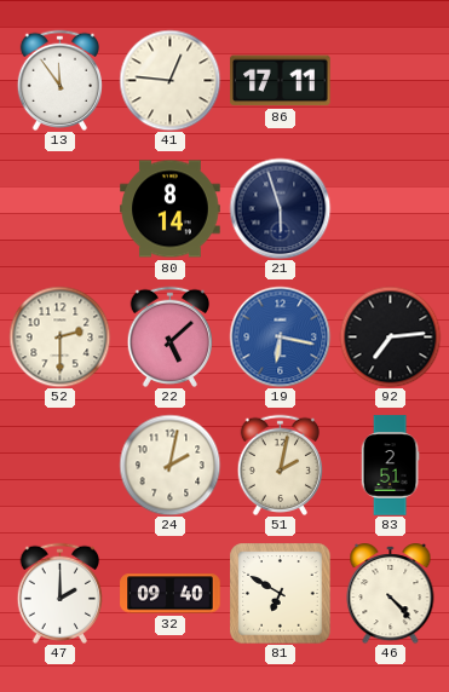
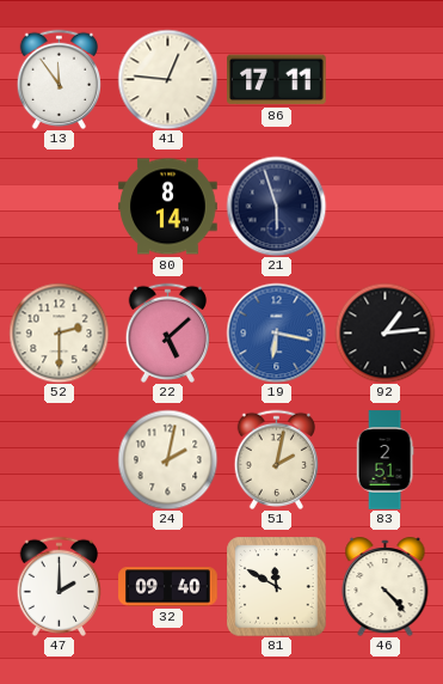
92: 7:14 -> 1:14 (384, 332)
81: 6:50 -> 11:50 (276, 586)
